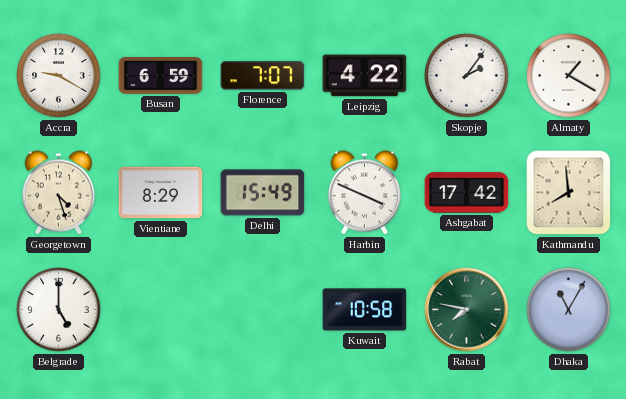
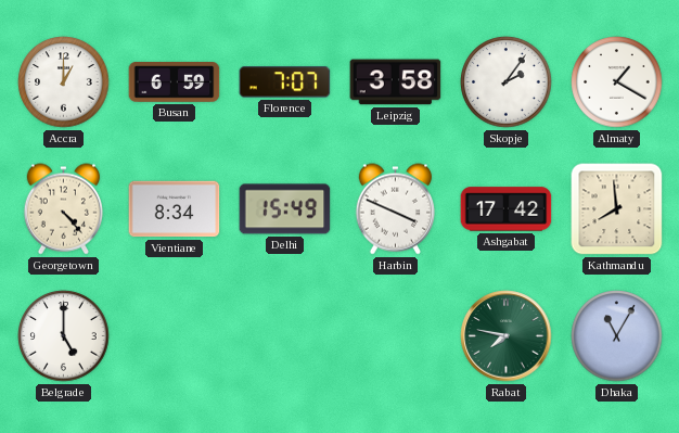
Accra: 9:20 -> 1:00 (64, 82)
Leipzig: 4:22 -> 3:58 (396, 82)
Georgetown: 4:27 -> 4:23 (63, 209)
Vientiane: 8:29 -> 8:34 (175, 209)
Kuwait: 10:58 -> none (365, 310)
